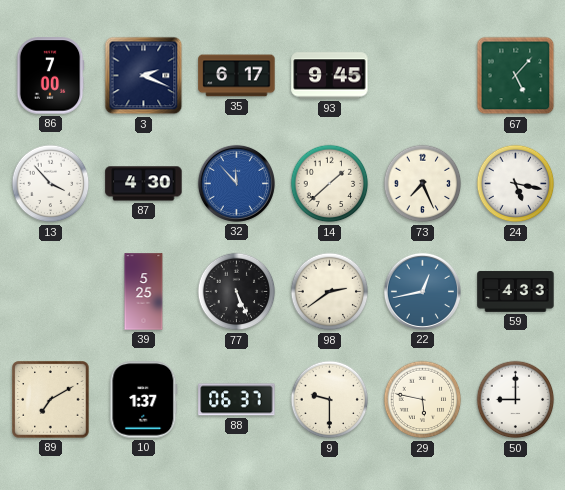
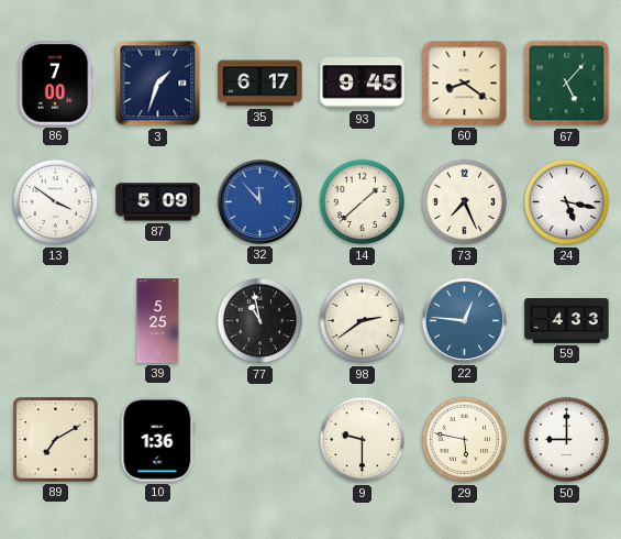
3: 2:19 -> 1:33 (158, 84)
60: none -> 8:21 (465, 84)
13: 3:53 -> 3:51 (56, 202)
87: 4:30 -> 5:09 (158, 202)
77: 5:26 -> 10:58 (260, 321)
22: 12:43 -> 12:46 (464, 320)
10: 1:37 -> 1:36 (158, 440)
88: 06:37 -> none (237, 400)
